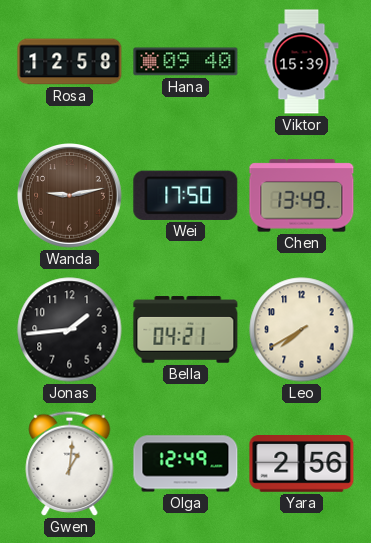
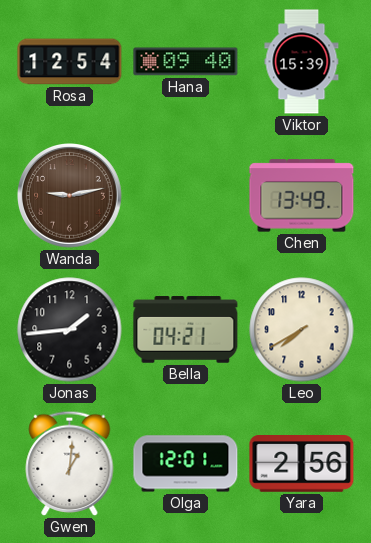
Rosa: 12:58 -> 12:54 (70, 62)
Wei: 17:50 -> none (186, 195)
Olga: 12:49 -> 12:01 (186, 464)
